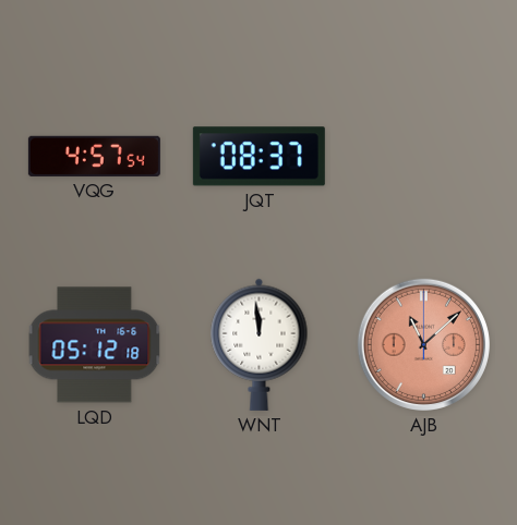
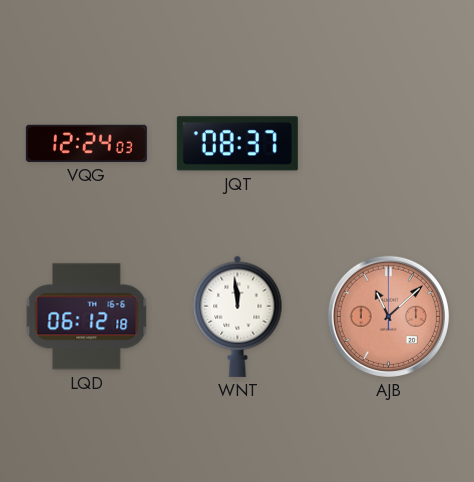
VQG: 4:57 -> 12:24 (86, 143)
LQD: 05:12 -> 06:12 (87, 317)
